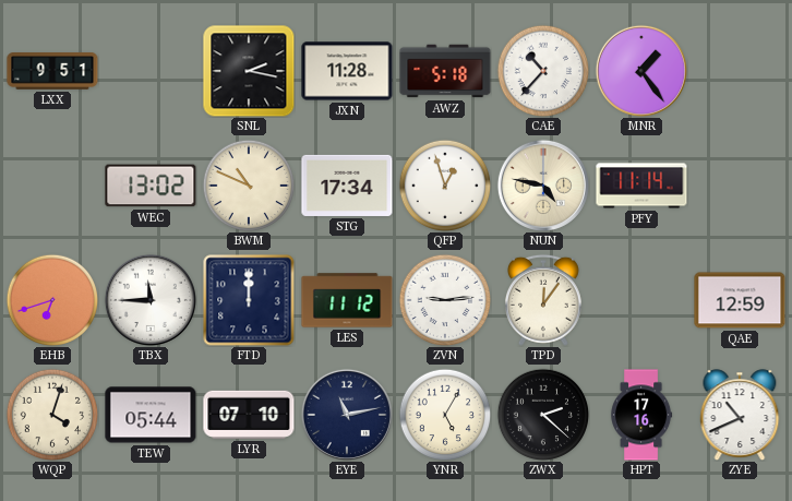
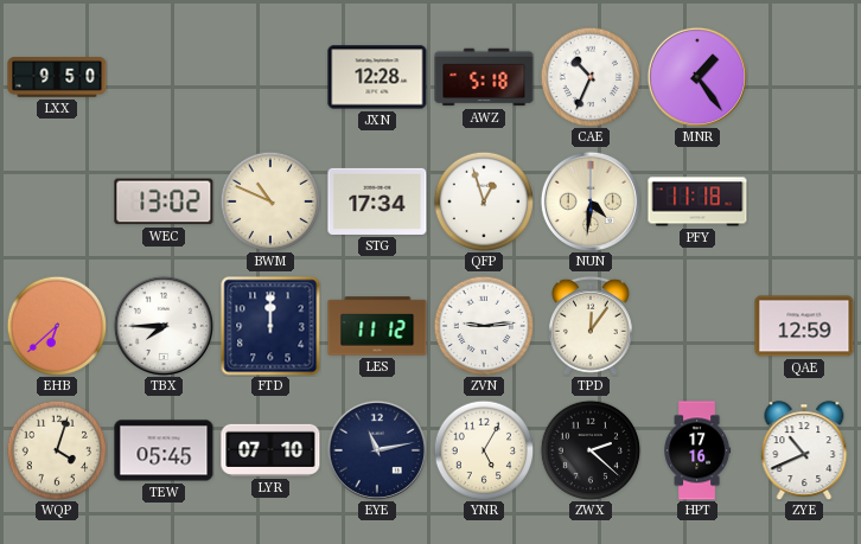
LXX: 9:51 -> 9:50 (57, 78)
SNL: 2:17 -> none (249, 71)
JXN: 11:28 -> 12:28 (377, 77)
CAE: 10:37 -> 10:34 (591, 77)
NUN: 4:47 -> 4:31 (591, 201)
PFY: 11:14 -> 11:18 (697, 201)
EHB: 6:42 -> 6:38 (57, 326)
TBX: 11:45 -> 7:45 (164, 326)
TEW: 05:44 -> 05:45 (164, 450)
